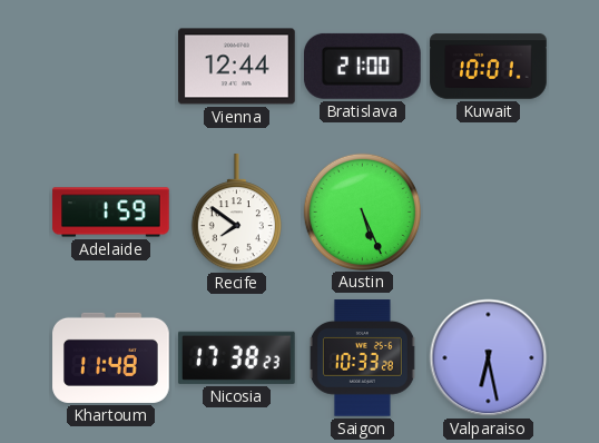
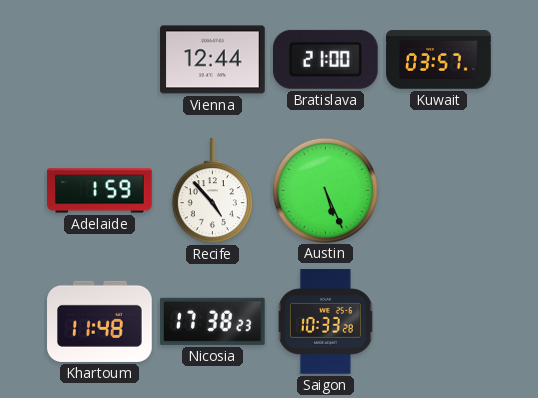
Kuwait: 10:01 -> 03:57 (439, 60)
Recife: 7:51 -> 4:53 (212, 191)
Valparaiso: 6:28 -> none (489, 358)
